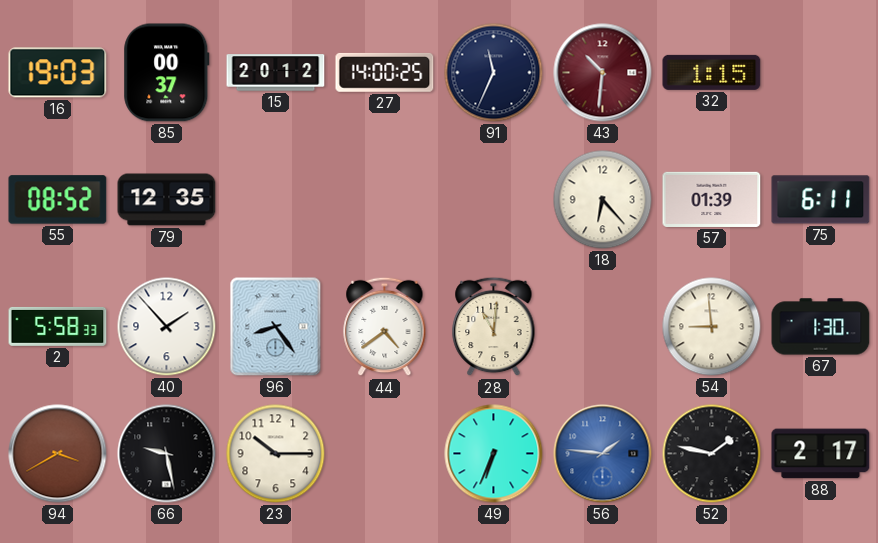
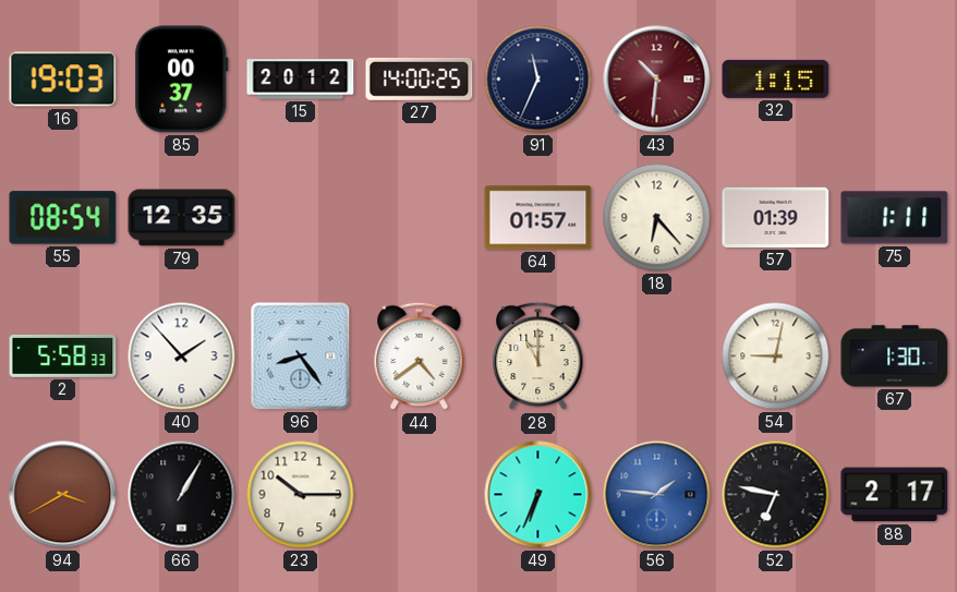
55: 08:52 -> 08:54 (63, 218)
64: none -> 01:57 (538, 218)
75: 6:11 -> 1:11 (895, 218)
28: 11:01 -> 11:00 (538, 357)
54: 8:59 -> 9:02 (776, 357)
66: 9:28 -> 1:05 (182, 495)
52: 1:47 -> 6:47 (776, 495)
